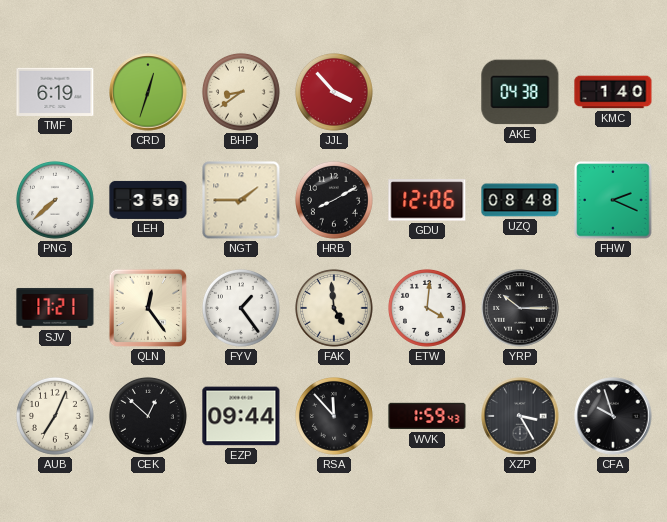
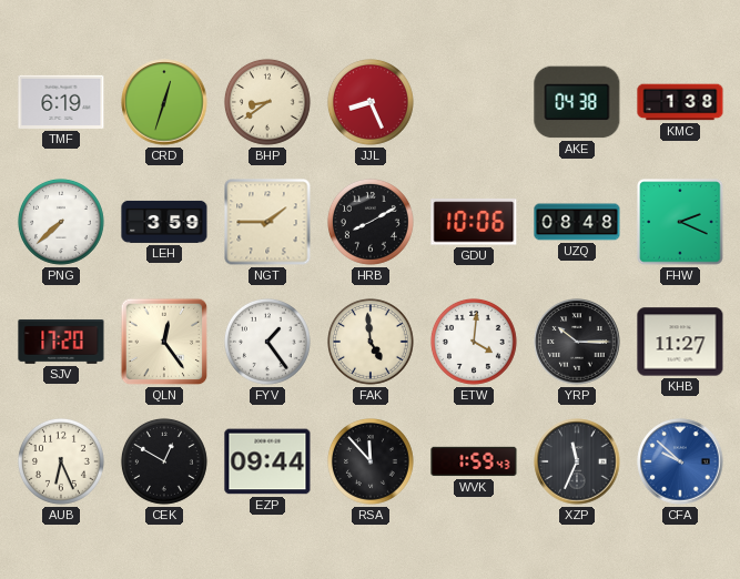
JJL: 3:53 -> 8:26 (371, 102)
KMC: 1:40 -> 1:38 (680, 102)
GDU: 12:06 -> 10:06 (474, 222)
SJV: 17:21 -> 17:20 (61, 342)
KHB: none -> 11:27 (680, 342)
AUB: 7:04 -> 6:26 (61, 461)
CEK: 12:52 -> 12:50 (164, 461)
XZP: 3:25 -> 11:34 (577, 461)
CFA: 9:57 -> 9:52 (680, 461)
CFA dial: black -> blue (680, 461)
